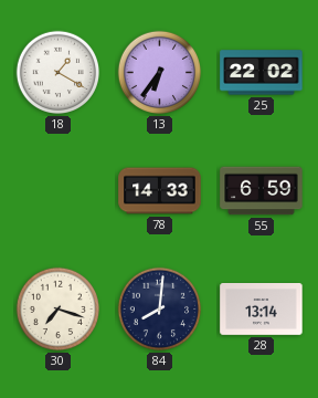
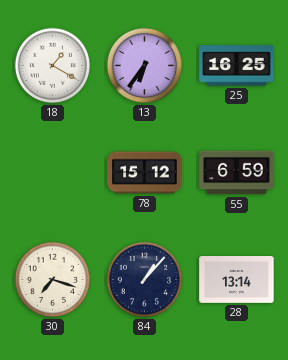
25: 22:02 -> 16:25 (237, 66)
78: 14:33 -> 15:12 (145, 173)
84: 8:01 -> 1:07 (145, 280)
